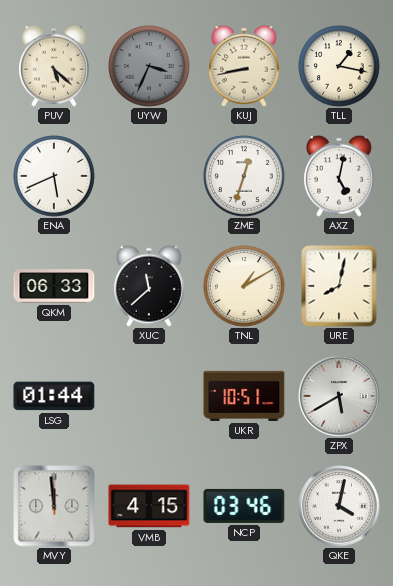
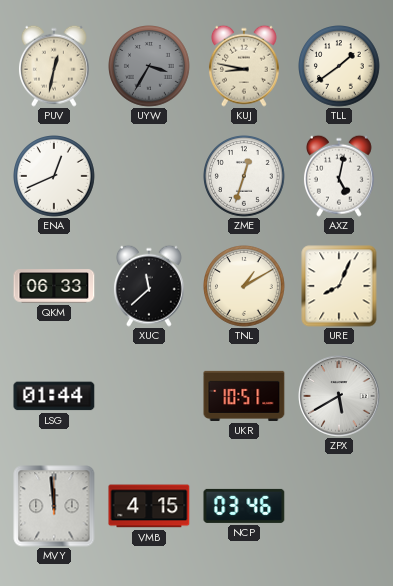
PUV: 5:22 -> 12:32 (54, 66)
UYW: 3:34 -> 3:35 (150, 67)
KUJ: 8:43 -> 8:47 (244, 66)
TLL: 1:17 -> 1:39 (340, 67)
ENA: 5:41 -> 12:41 (55, 177)
URE: 8:02 -> 8:04 (339, 286)
QKE: 4:02 -> none (339, 506)
